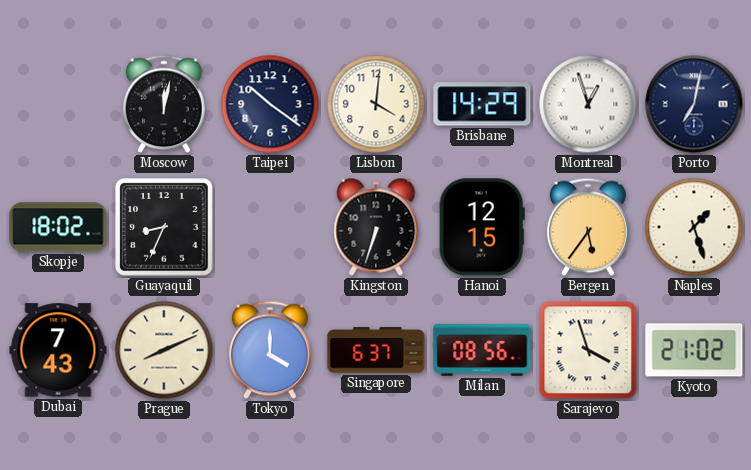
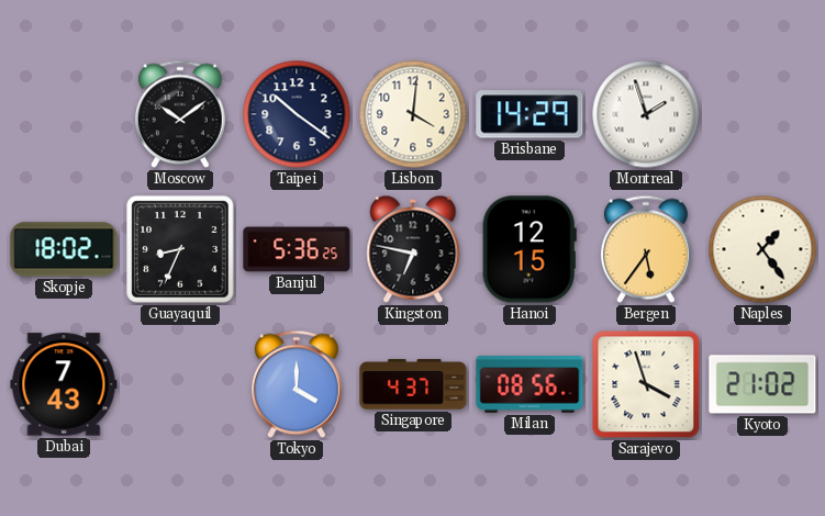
Moscow: 12:02 -> 10:09 (180, 114)
Montreal: 12:57 -> 1:57 (646, 114)
Porto: 7:02 -> none (694, 104)
Banjul: none -> 5:36 (297, 249)
Kingston: 6:33 -> 6:47 (413, 249)
Naples: 1:27 -> 1:24 (762, 249)
Prague: 8:11 -> none (164, 350)
Singapore: 6:37 -> 4:37 (413, 384)
